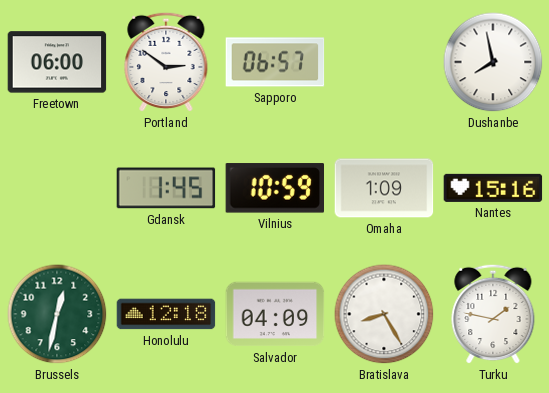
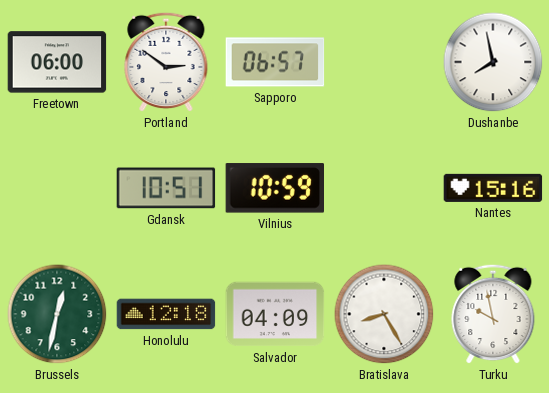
Gdansk: 1:45 -> 10:51 (166, 188)
Omaha: 1:09 -> none (384, 188)
Turku: 1:47 -> 9:58 (493, 314)
